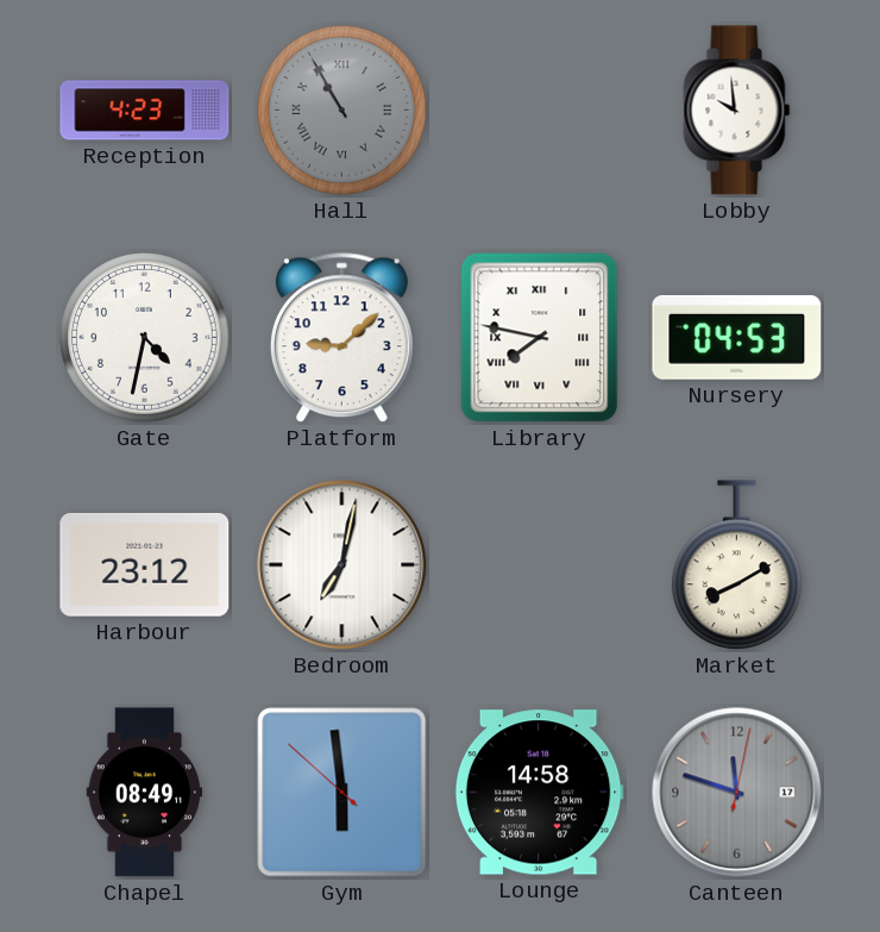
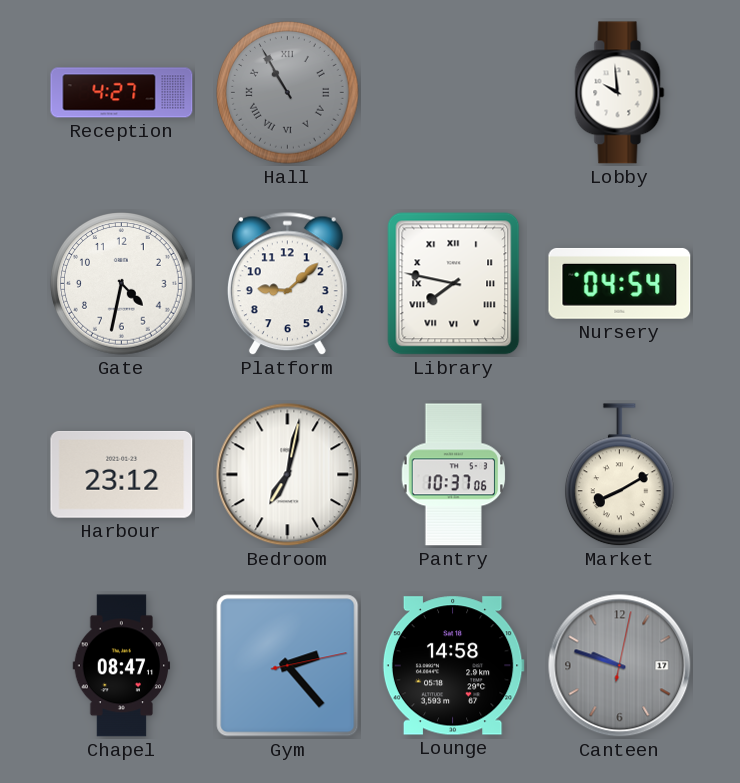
Reception: 4:23 -> 4:27 (122, 93)
Nursery: 04:53 -> 04:54 (620, 283)
Pantry: none -> 10:37 (454, 475)
Chapel: 08:49 -> 08:47 (122, 666)
Gym: 5:58 -> 2:23 (288, 666)
Canteen: 11:48 -> 9:48 (620, 666)
